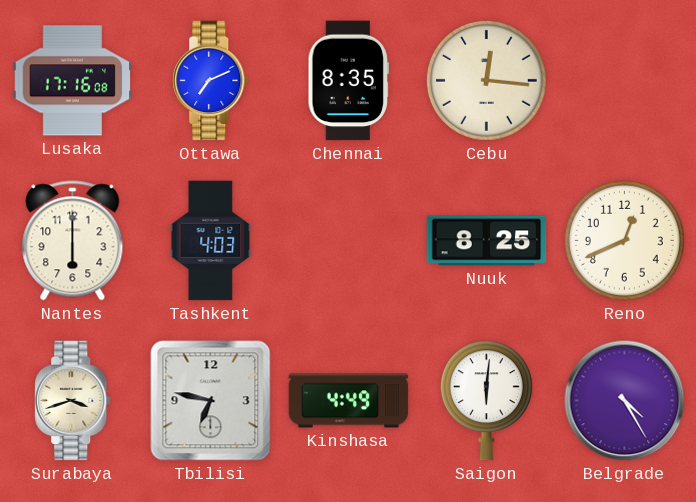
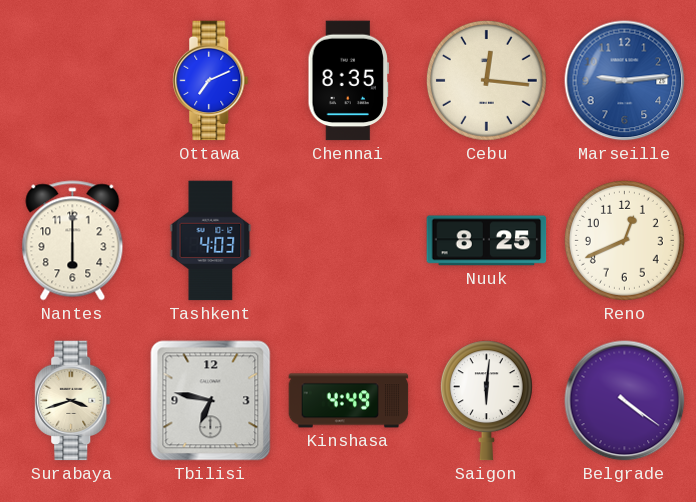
Lusaka: 17:16 -> none (73, 81)
Marseille: none -> 9:14 (625, 81)
Belgrade: 4:25 -> 4:21 (625, 401)
